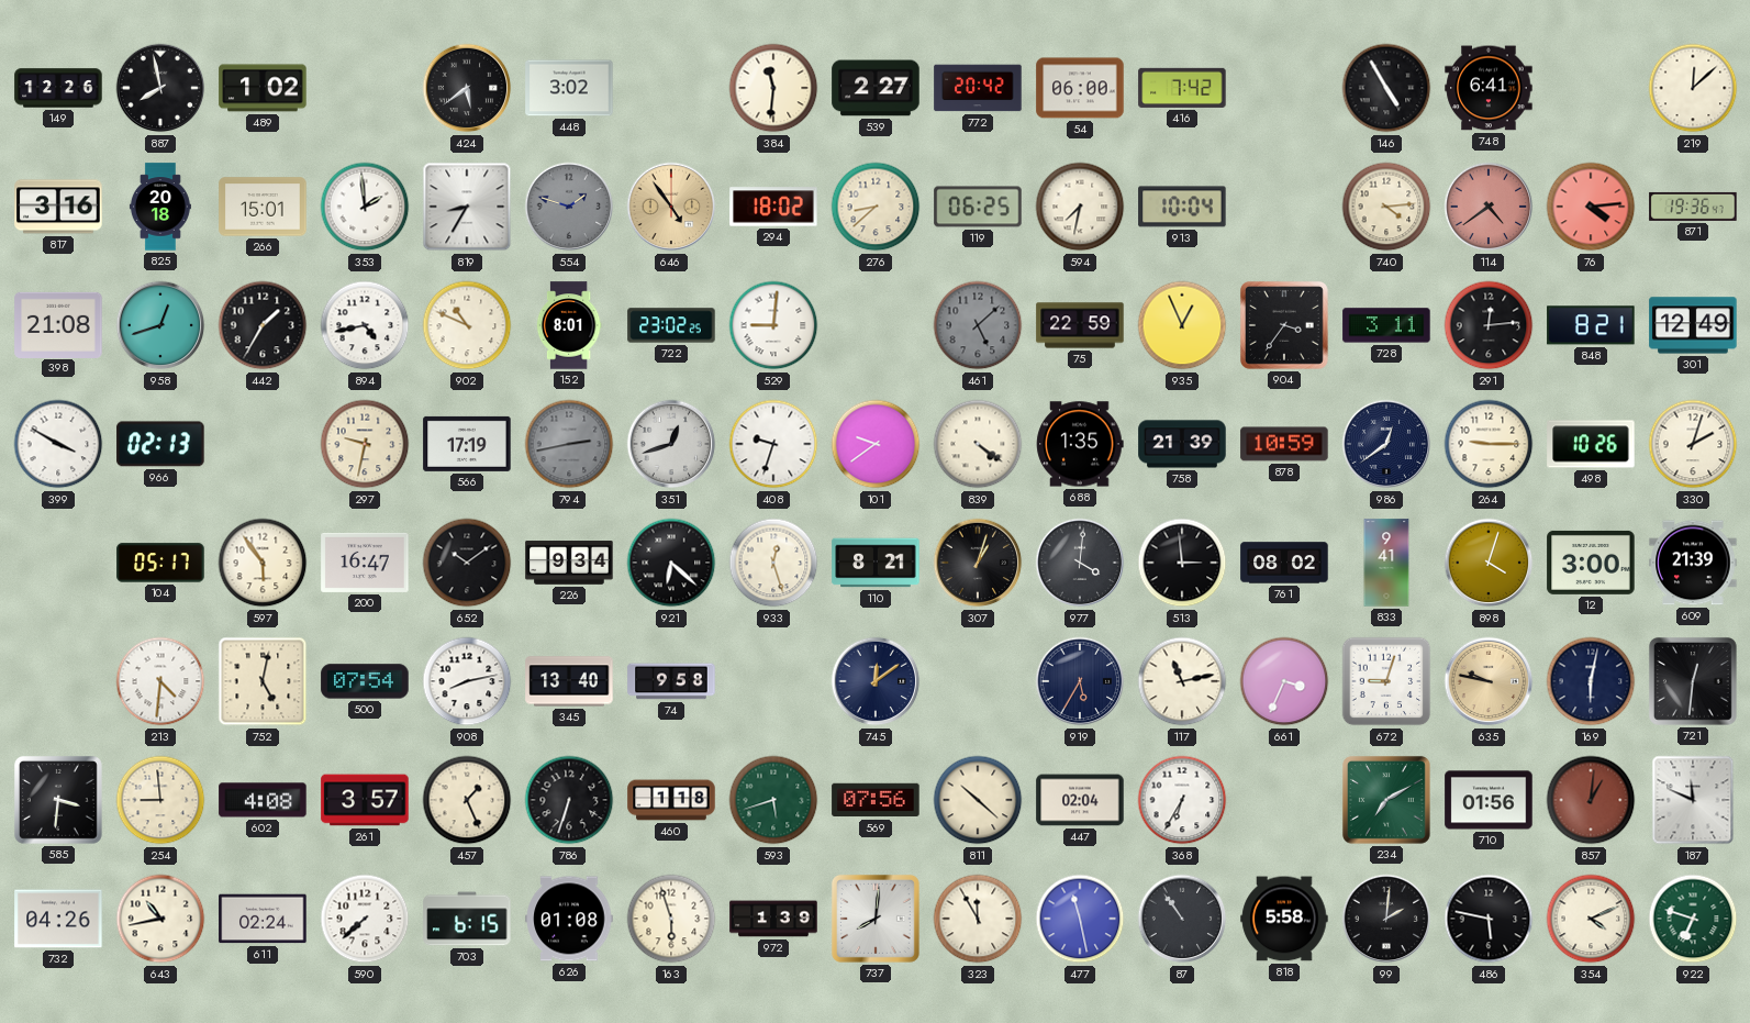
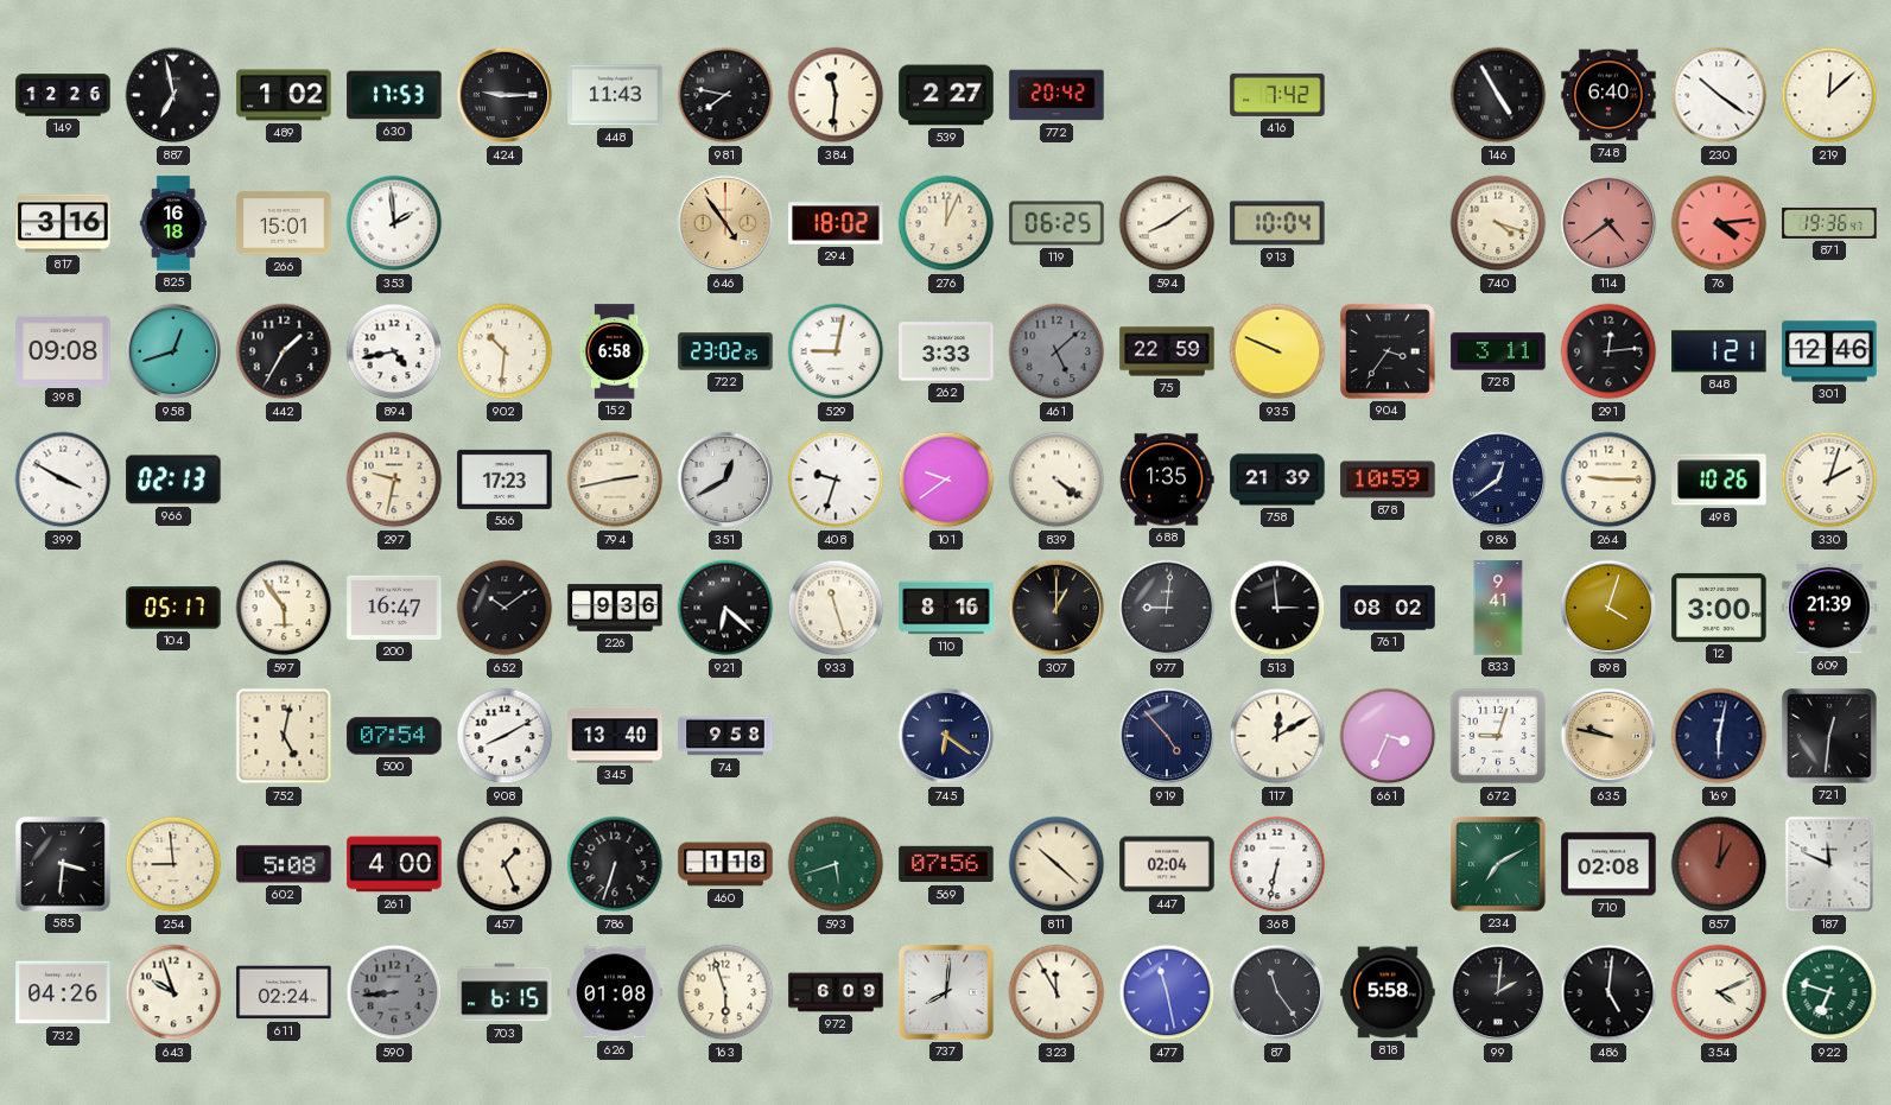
887: 7:58 -> 6:58 (173, 95)
630: none -> 17:53 (394, 95)
424: 5:39 -> 9:15 (505, 95)
448: 3:02 -> 11:43 (615, 95)
981: none -> 7:47 (725, 95)
54: 06:00 -> none (1080, 88)
748: 6:41 -> 6:40 (1608, 95)
230: none -> 10:21 (1719, 95)
825: 20:18 -> 16:18 (173, 223)
819: 8:35 -> none (467, 207)
554: 1:48 -> none (569, 207)
276: 8:38 -> 12:04 (946, 223)
594: 7:32 -> 8:09 (1167, 223)
740: 4:14 -> 4:18 (1498, 223)
398: 21:08 -> 09:08 (63, 350)
902: 10:49 -> 10:31 (505, 351)
152: 8:01 -> 6:58 (615, 351)
529: 9:01 -> 9:02 (836, 351)
262: none -> 3:33 (946, 351)
935: 12:56 -> 9:49 (1277, 351)
848: 8:21 -> 1:21 (1719, 351)
301: 12:49 -> 12:46 (1829, 351)
566: 17:19 -> 17:23 (505, 480)
794 dial: grey -> cream (615, 480)
351: 12:42 -> 12:40 (725, 480)
226: 9:34 -> 9:36 (615, 608)
933: 12:27 -> 11:27 (836, 608)
110: 8:21 -> 8:16 (946, 608)
307: 1:03 -> 1:00 (1056, 608)
977: 4:01 -> 9:01 (1167, 608)
213: 4:31 -> none (160, 681)
908: 8:13 -> 8:10 (505, 736)
745: 12:09 -> 6:21 (946, 736)
919: 5:35 -> 4:53 (1167, 736)
117: 11:13 -> 12:10 (1277, 736)
602: 4:08 -> 5:08 (284, 864)
261: 3:57 -> 4:00 (394, 864)
368: 6:35 -> 6:32 (1277, 864)
710: 01:56 -> 02:08 (1608, 864)
643: 10:43 -> 9:57 (173, 992)
590: 7:38 -> 8:44 (394, 992)
590 dial: white -> grey (394, 992)
972: 1:39 -> 6:09 (836, 992)
87: 10:54 -> 11:24 (1277, 992)
486: 5:47 -> 5:01 (1608, 992)
